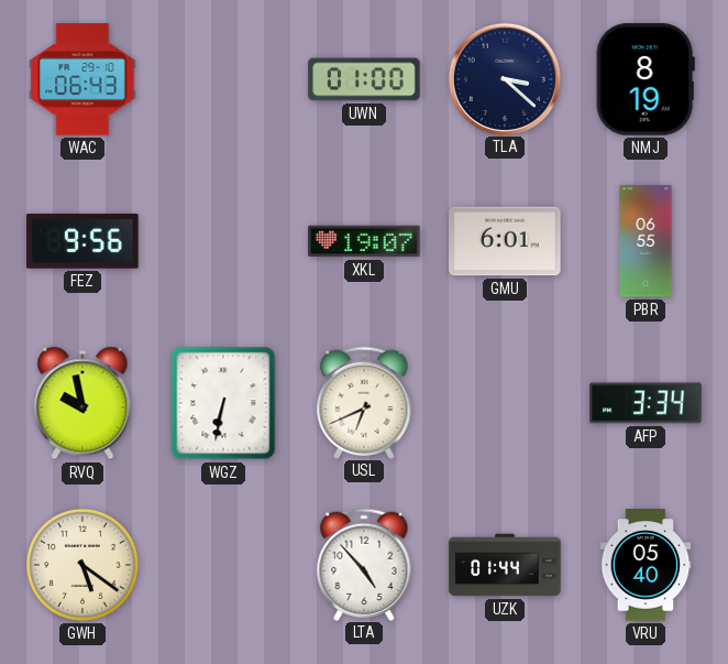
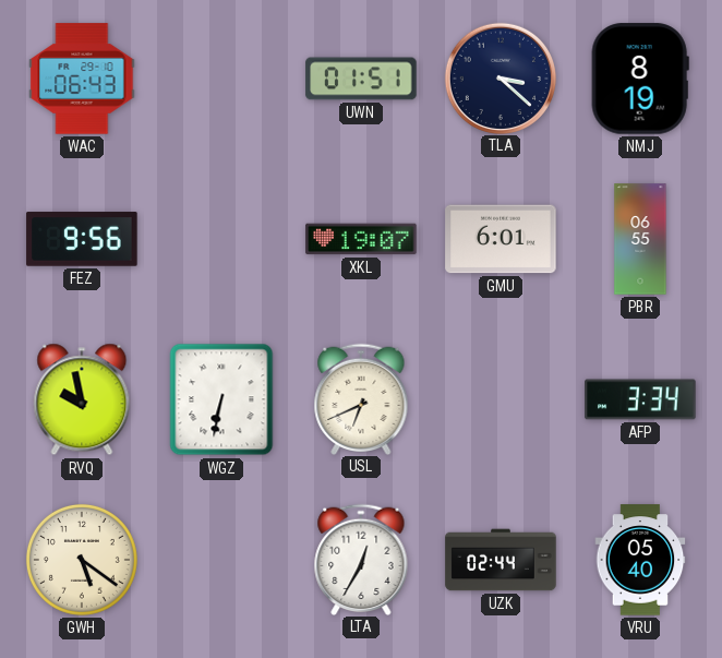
UWN: 01:00 -> 01:51 (361, 79)
LTA: 4:53 -> 12:35 (361, 559)
UZK: 01:44 -> 02:44 (501, 560)
